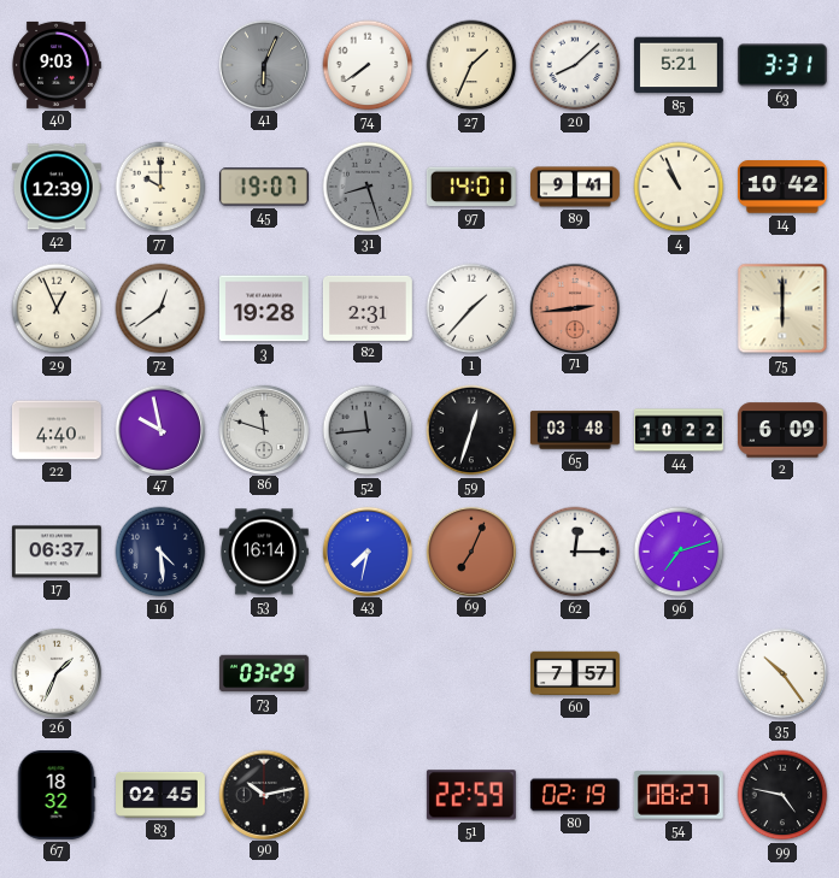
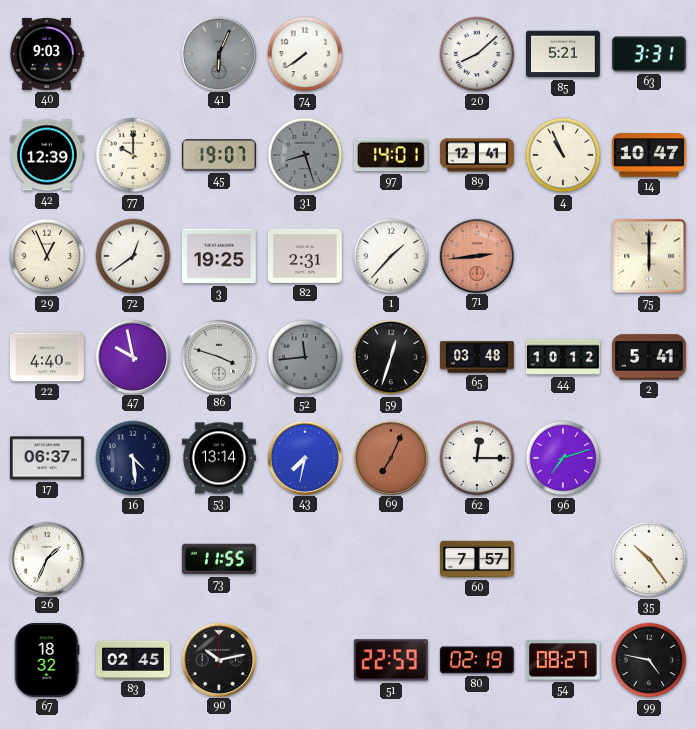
27: 1:34 -> none (471, 65)
89: 9:41 -> 12:41 (478, 155)
14: 10:42 -> 10:47 (649, 155)
3: 19:28 -> 19:25 (219, 256)
86: 11:48 -> 3:48 (218, 356)
44: 10:22 -> 10:12 (564, 357)
2: 6:09 -> 5:41 (649, 357)
53: 16:14 -> 13:14 (219, 458)
73: 03:29 -> 11:55 (219, 559)
